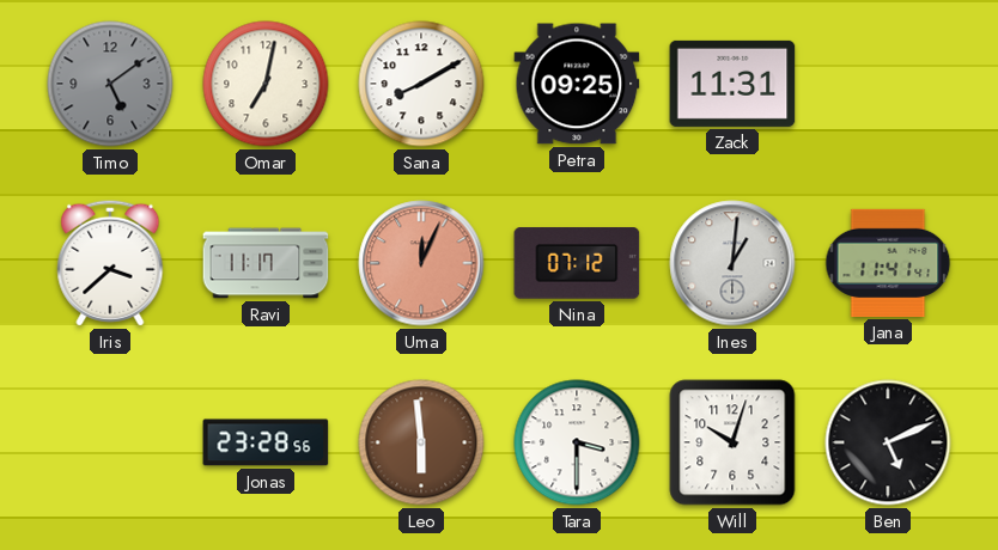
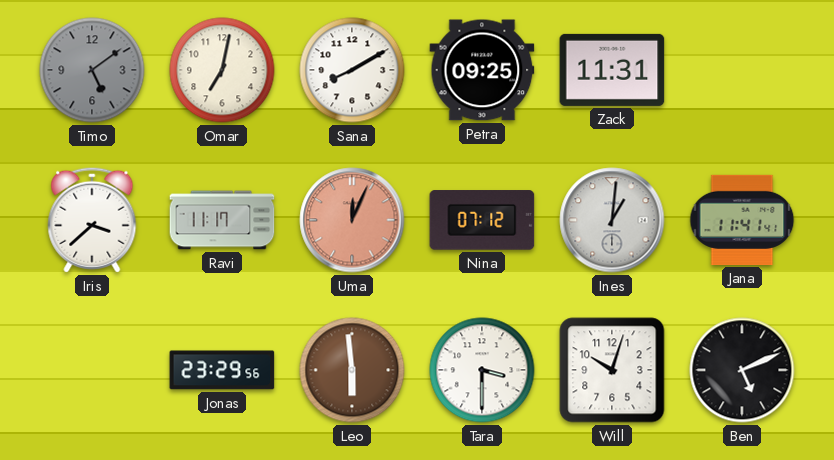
Jonas: 23:28 -> 23:29 (222, 370)
